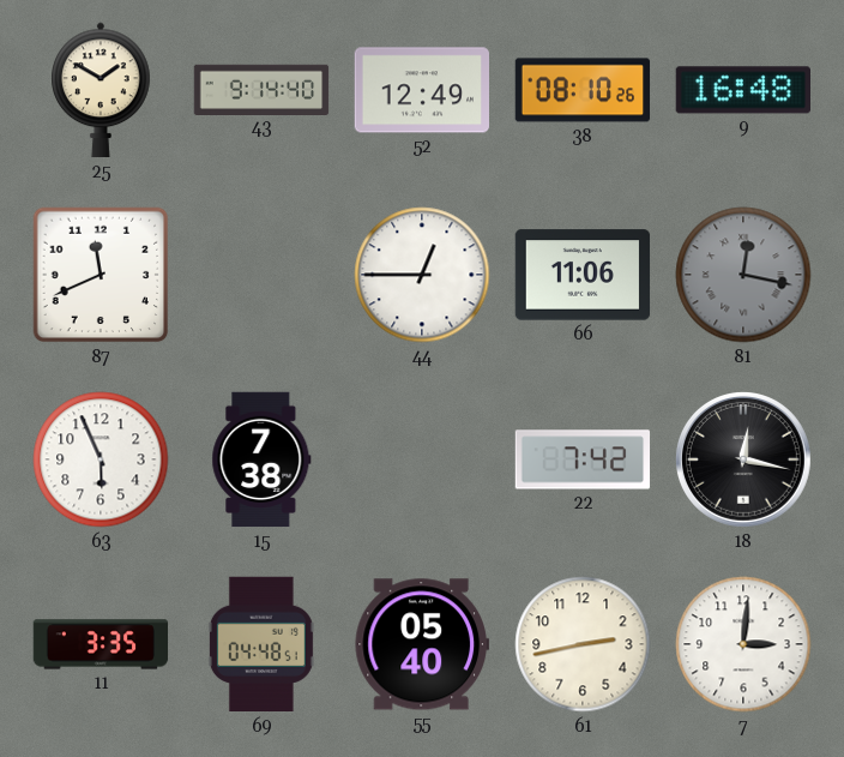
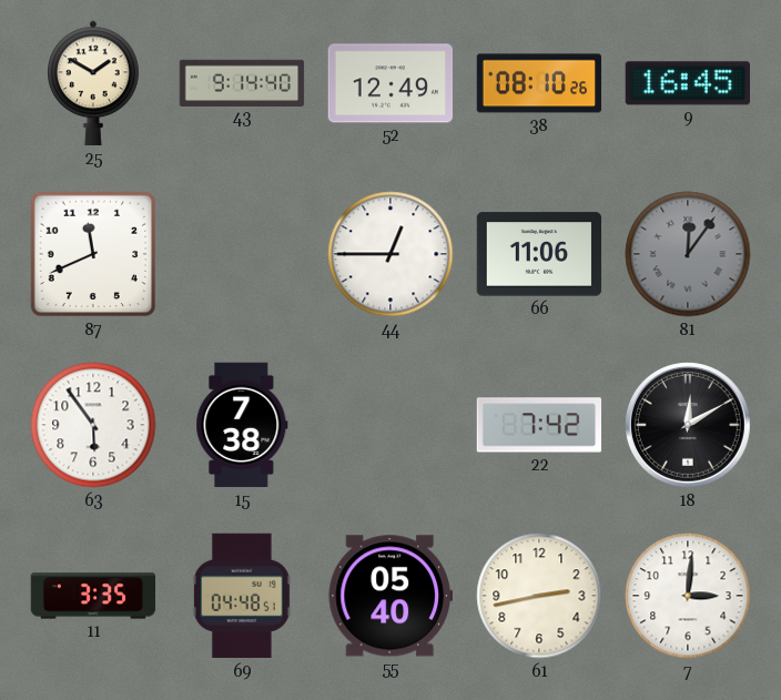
9: 16:48 -> 16:45 (687, 83)
81: 12:17 -> 12:06 (688, 254)
63: 5:56 -> 5:54 (93, 425)
18: 12:17 -> 12:10 (688, 425)
